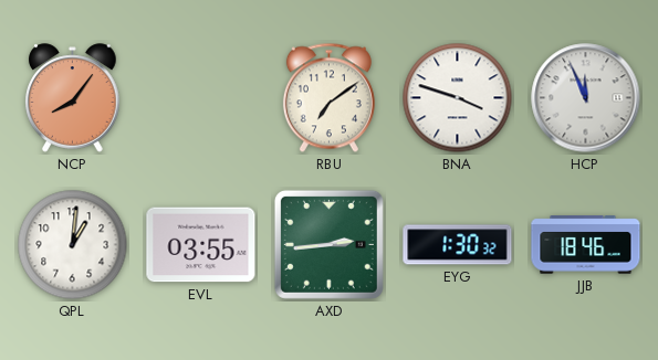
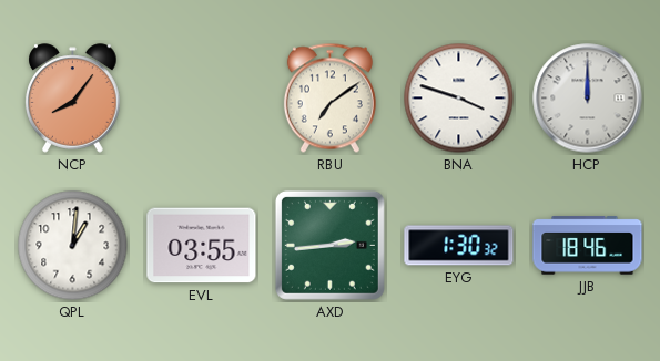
HCP: 11:56 -> 12:00 (588, 99)
